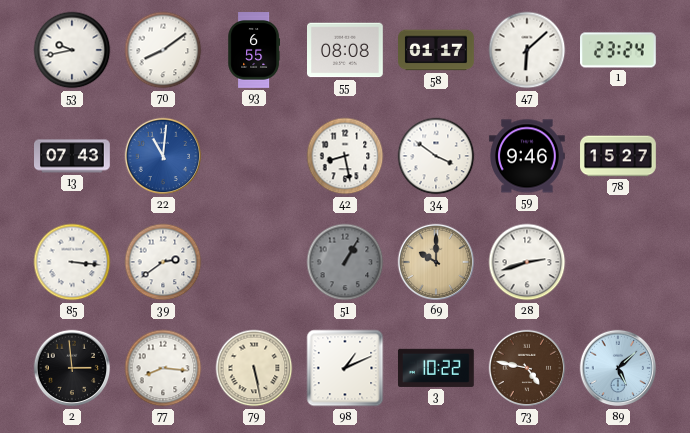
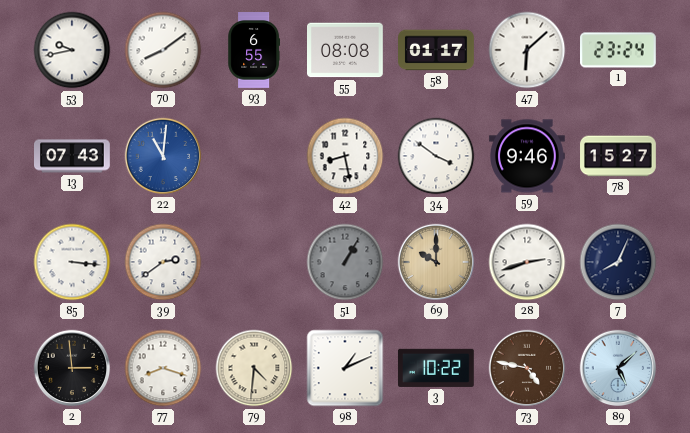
7: none -> 8:04 (618, 262)
77: 8:16 -> 8:18 (163, 368)
79: 5:28 -> 4:31 (254, 368)
